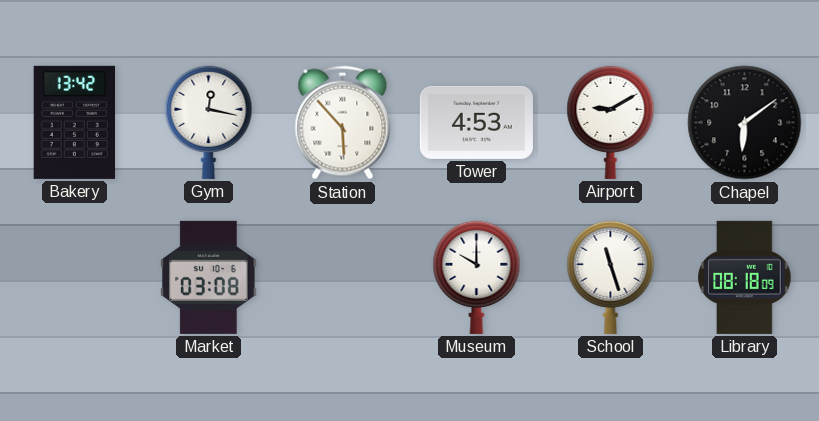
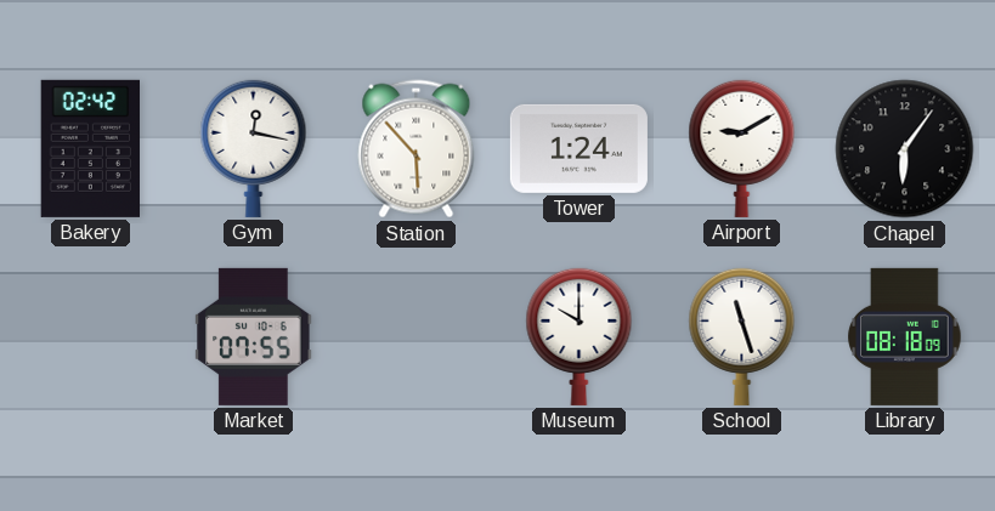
Bakery: 13:42 -> 02:42 (90, 148)
Tower: 4:53 -> 1:24 (578, 148)
Chapel: 6:09 -> 6:06 (905, 149)
Market: 03:08 -> 07:55 (254, 336)
